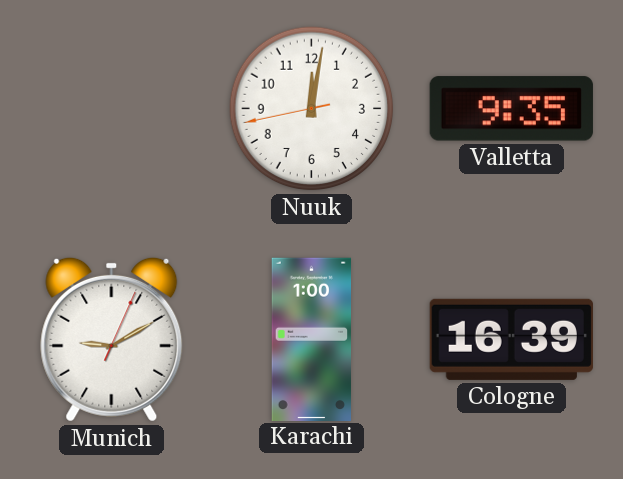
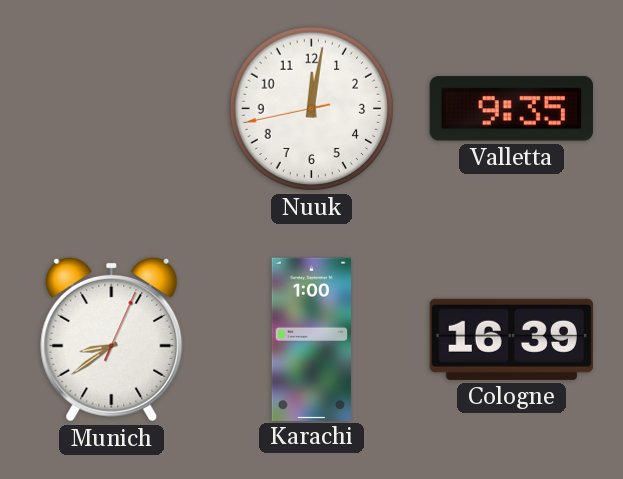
Munich: 9:10 -> 8:39 (112, 339)
